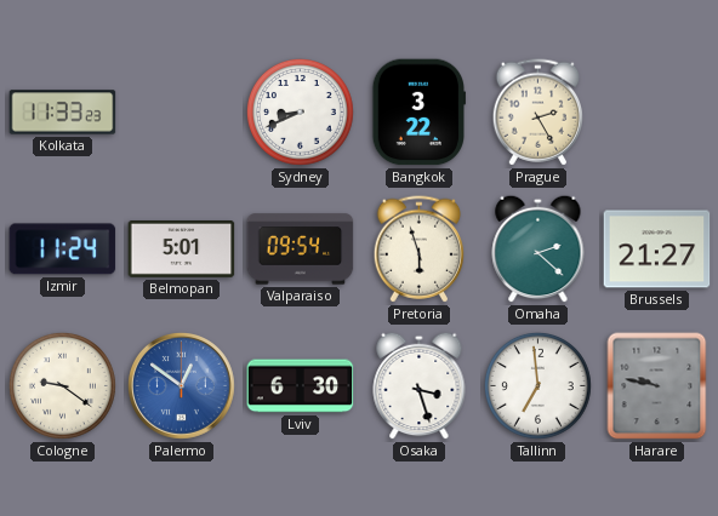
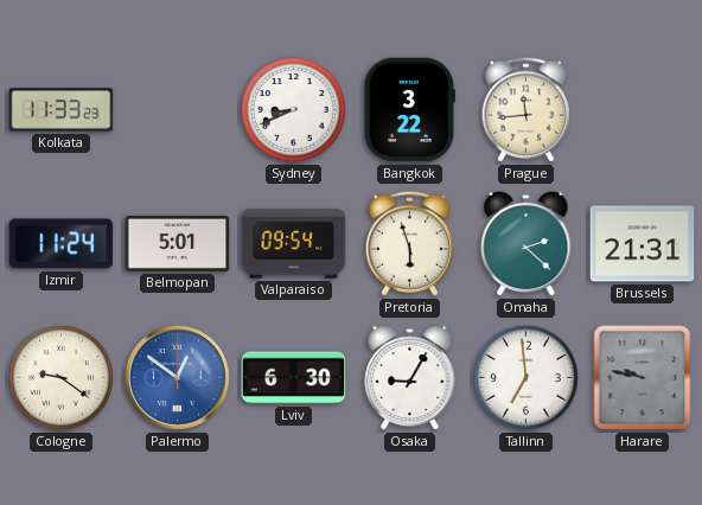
Prague: 2:25 -> 11:44 (525, 110)
Brussels: 21:27 -> 21:31 (643, 244)
Osaka: 3:27 -> 9:05 (410, 377)
